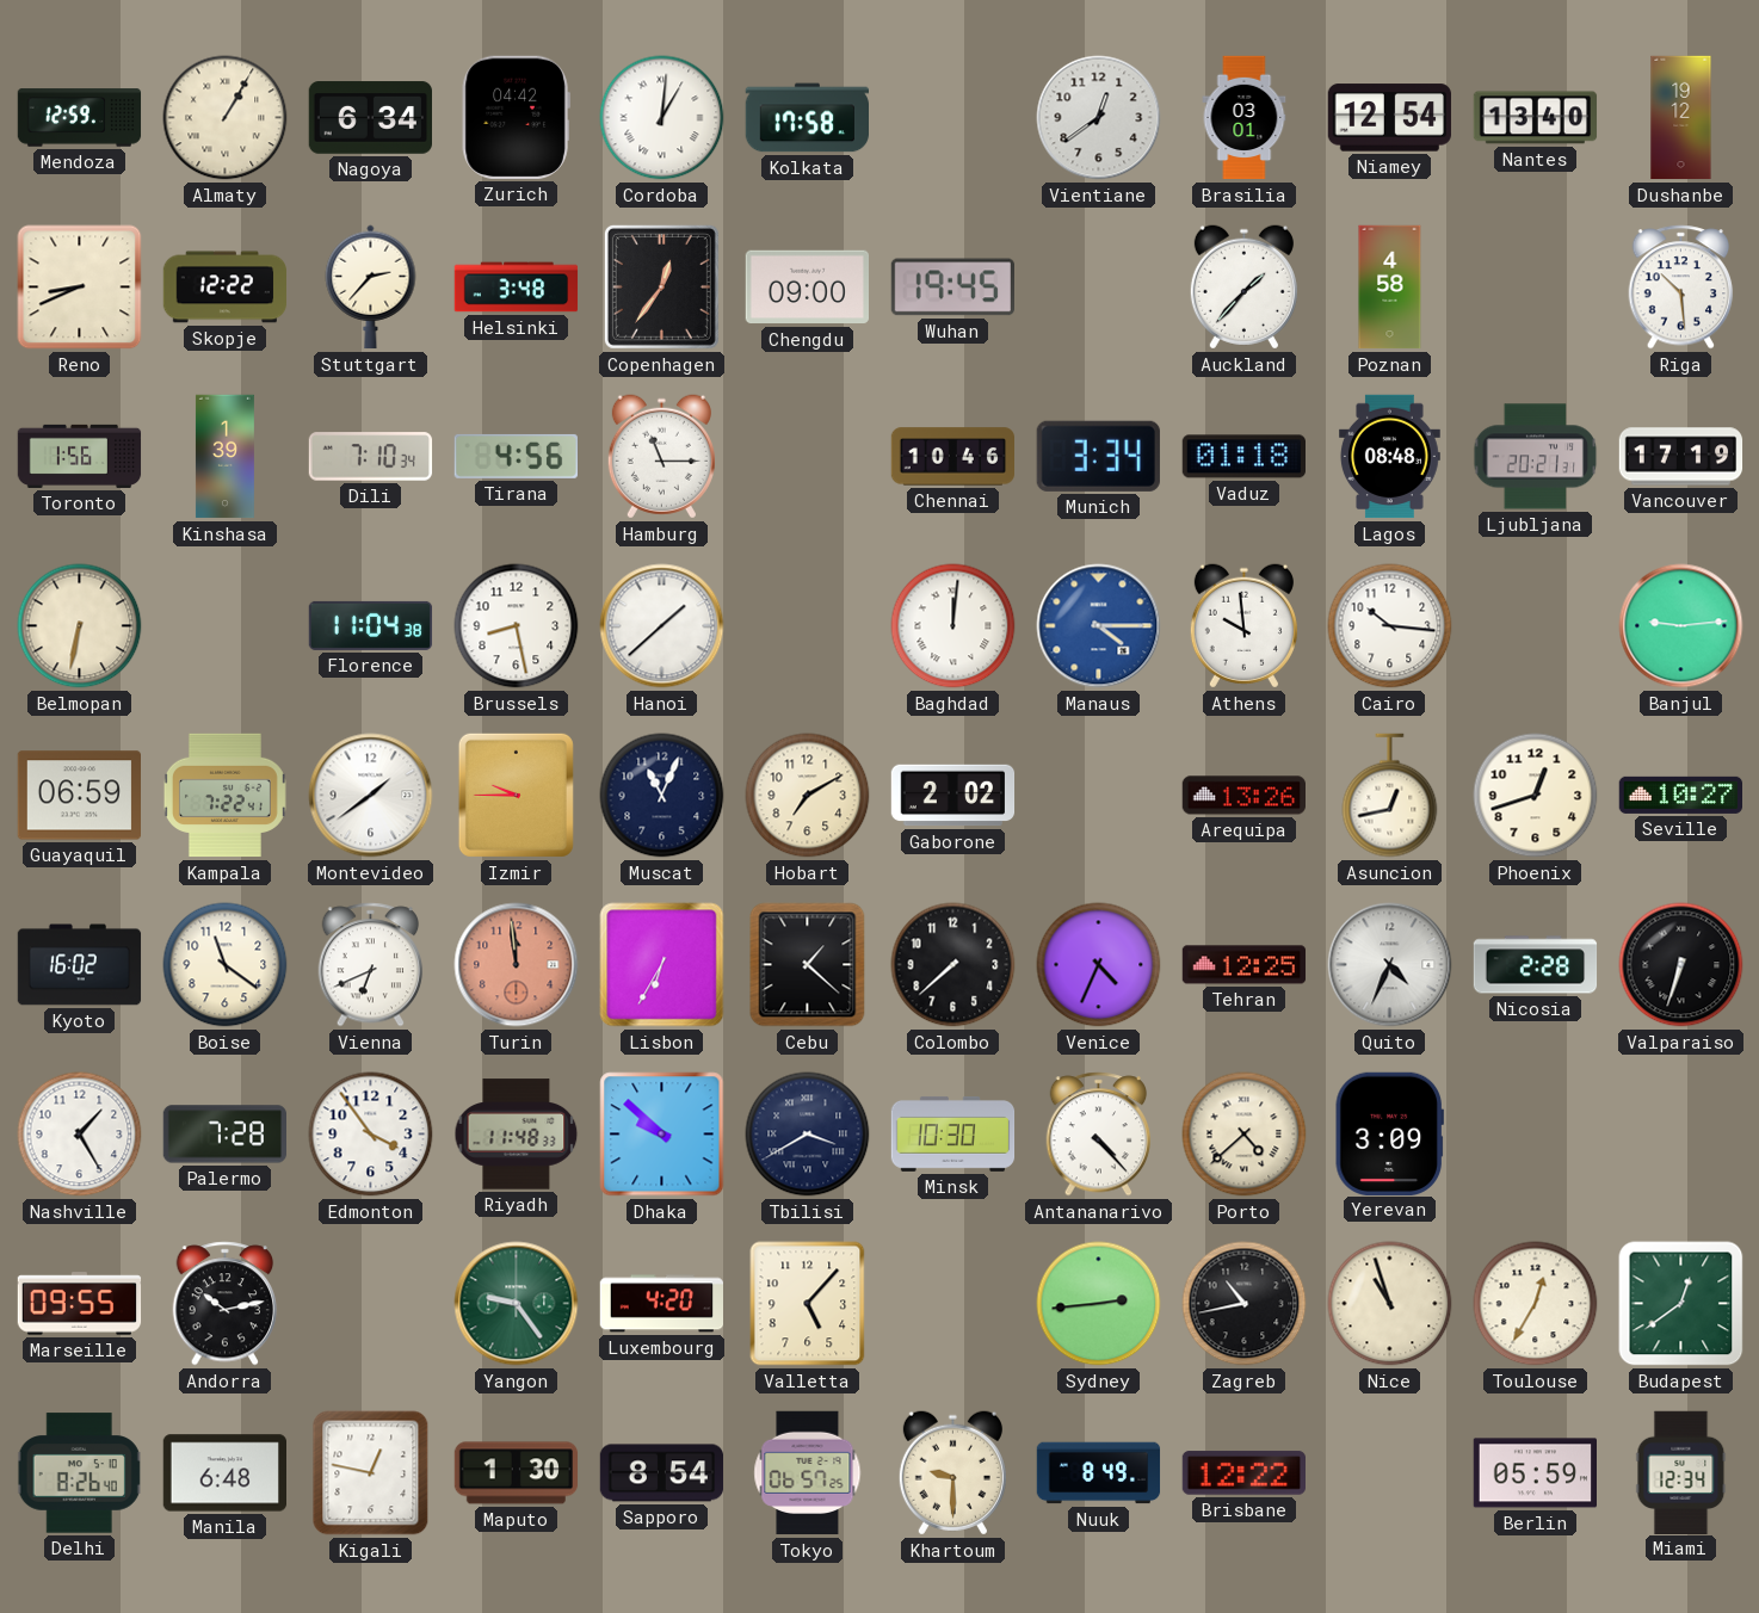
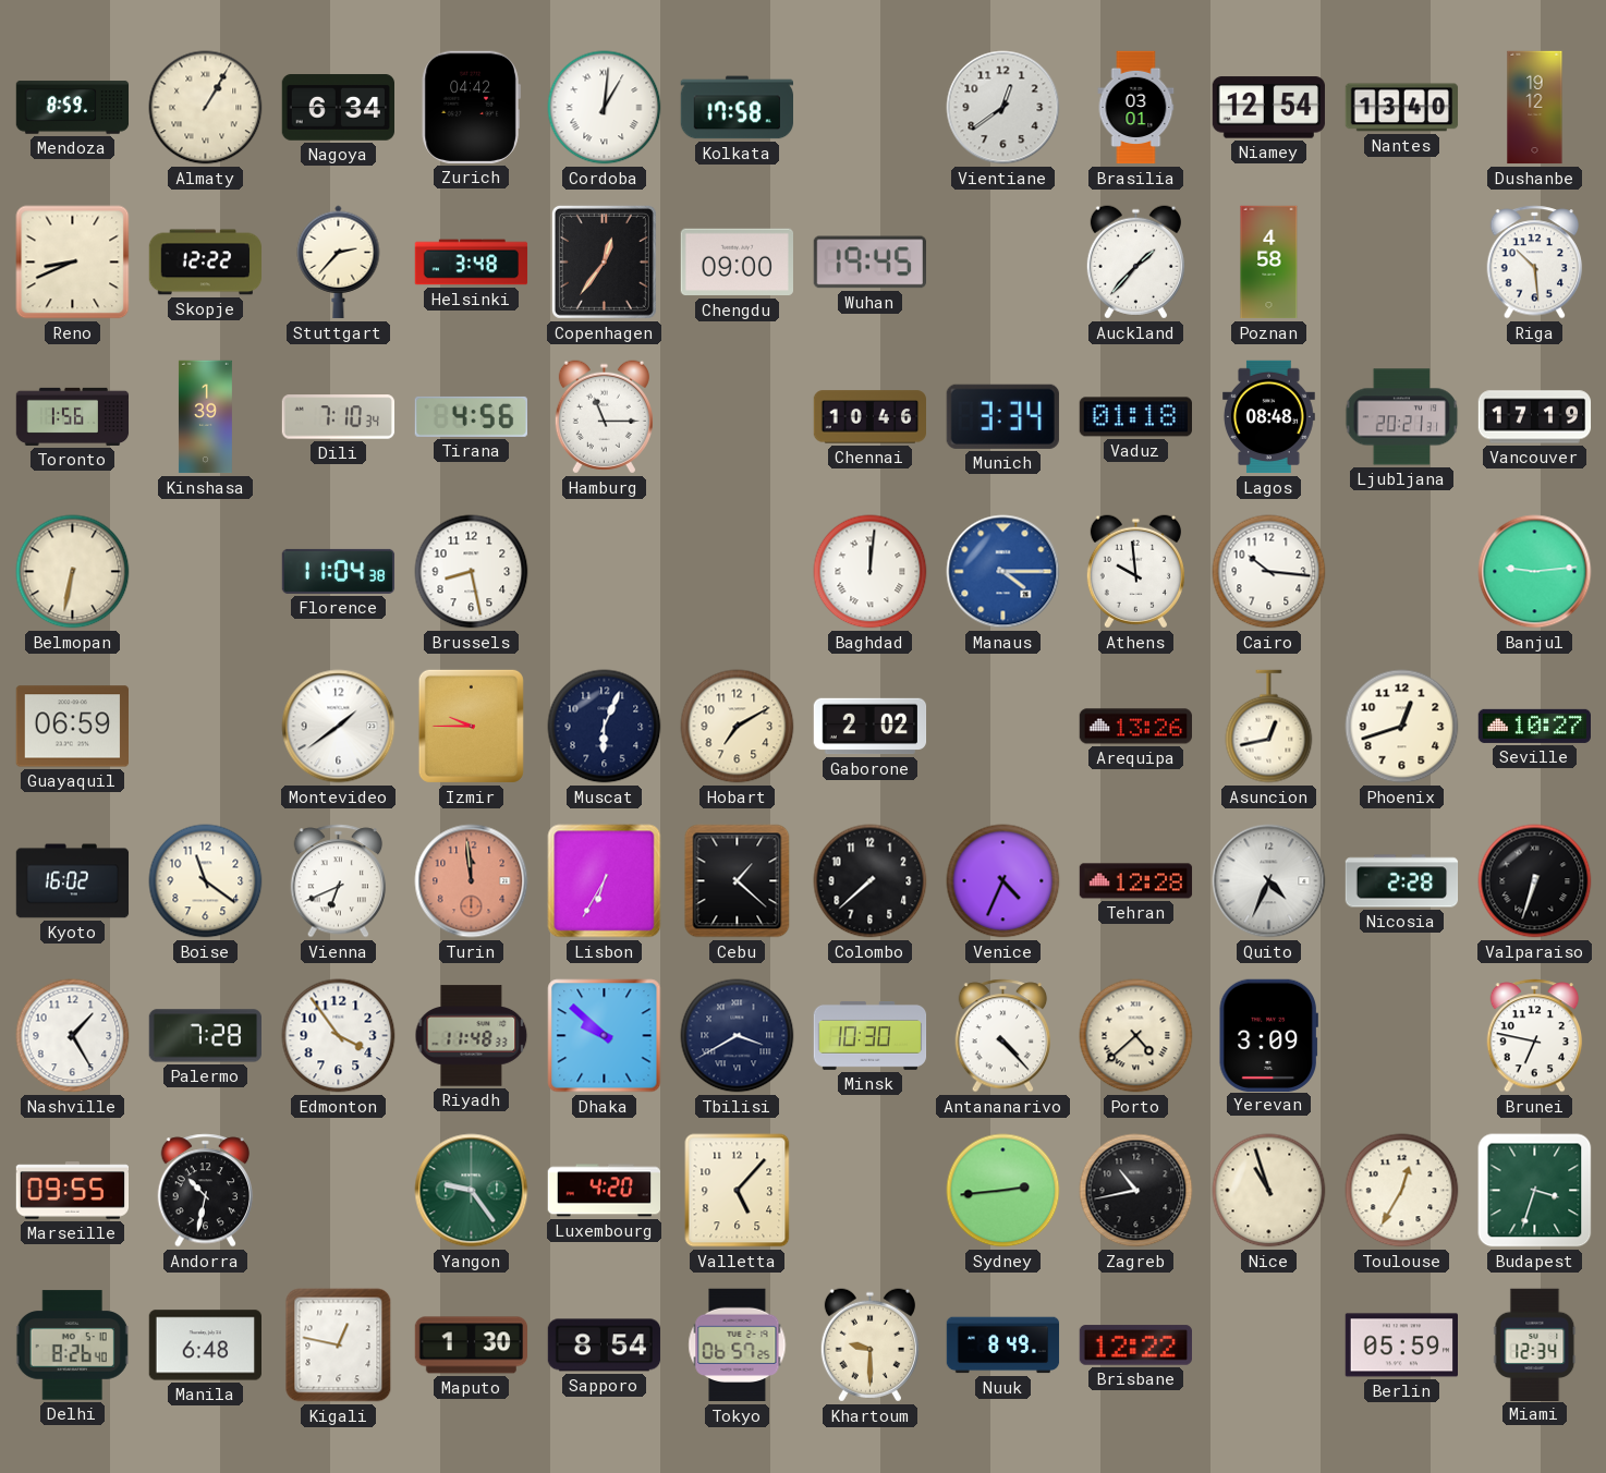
Mendoza: 12:59 -> 8:59 (73, 108)
Hanoi: 1:38 -> none (662, 626)
Kampala: 7:22 -> none (224, 796)
Muscat: 11:04 -> 6:04 (605, 727)
Tehran: 12:25 -> 12:28 (1136, 881)
Brunei: none -> 6:47 (1535, 1036)
Andorra: 10:13 -> 10:32 (206, 1191)
Budapest: 12:39 -> 3:33 (1535, 1191)
